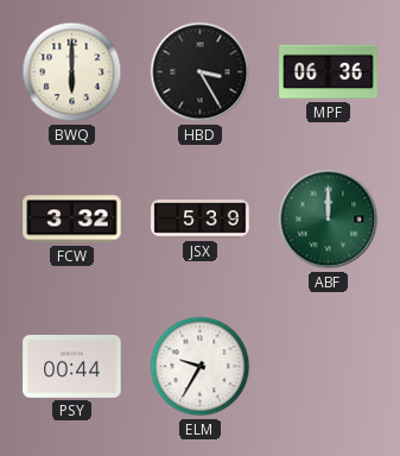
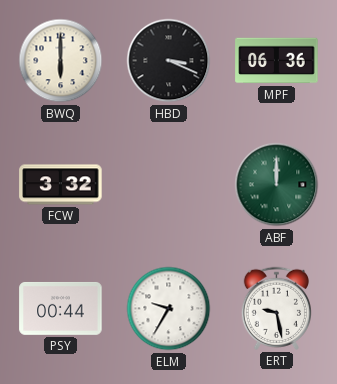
HBD: 3:25 -> 3:19 (169, 61)
JSX: 5:39 -> none (201, 220)
ERT: none -> 9:28 (276, 308)
